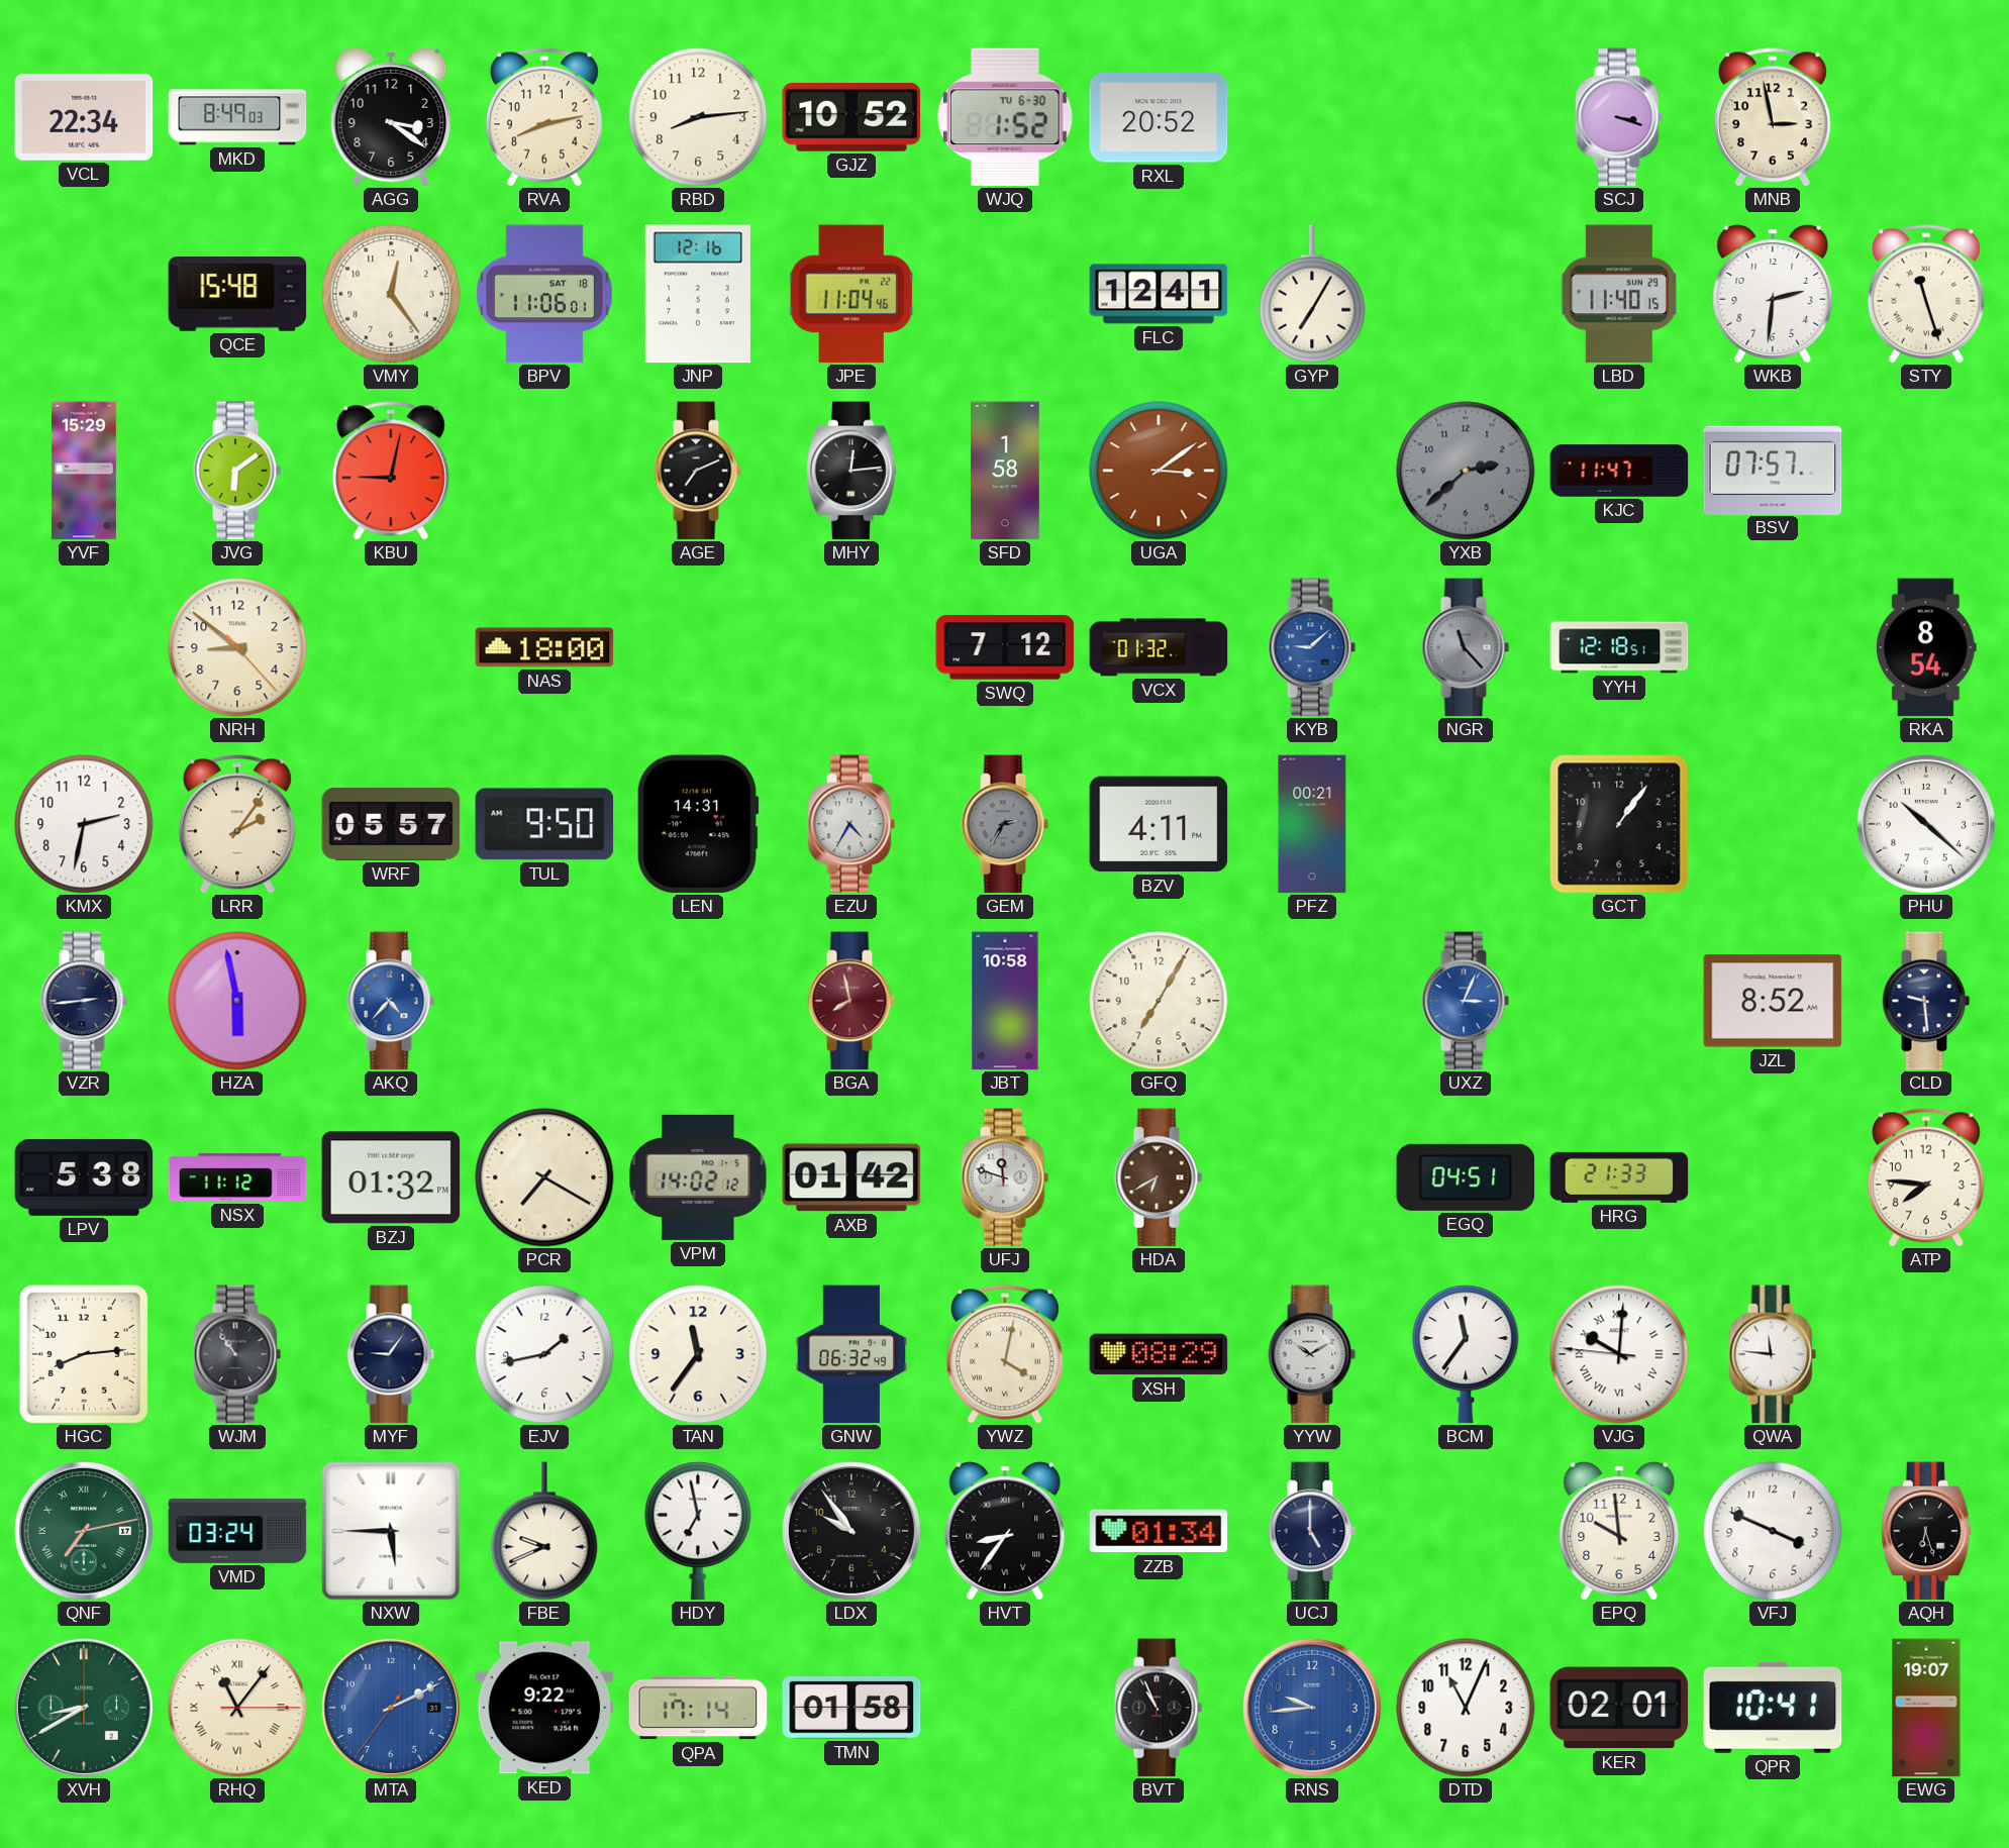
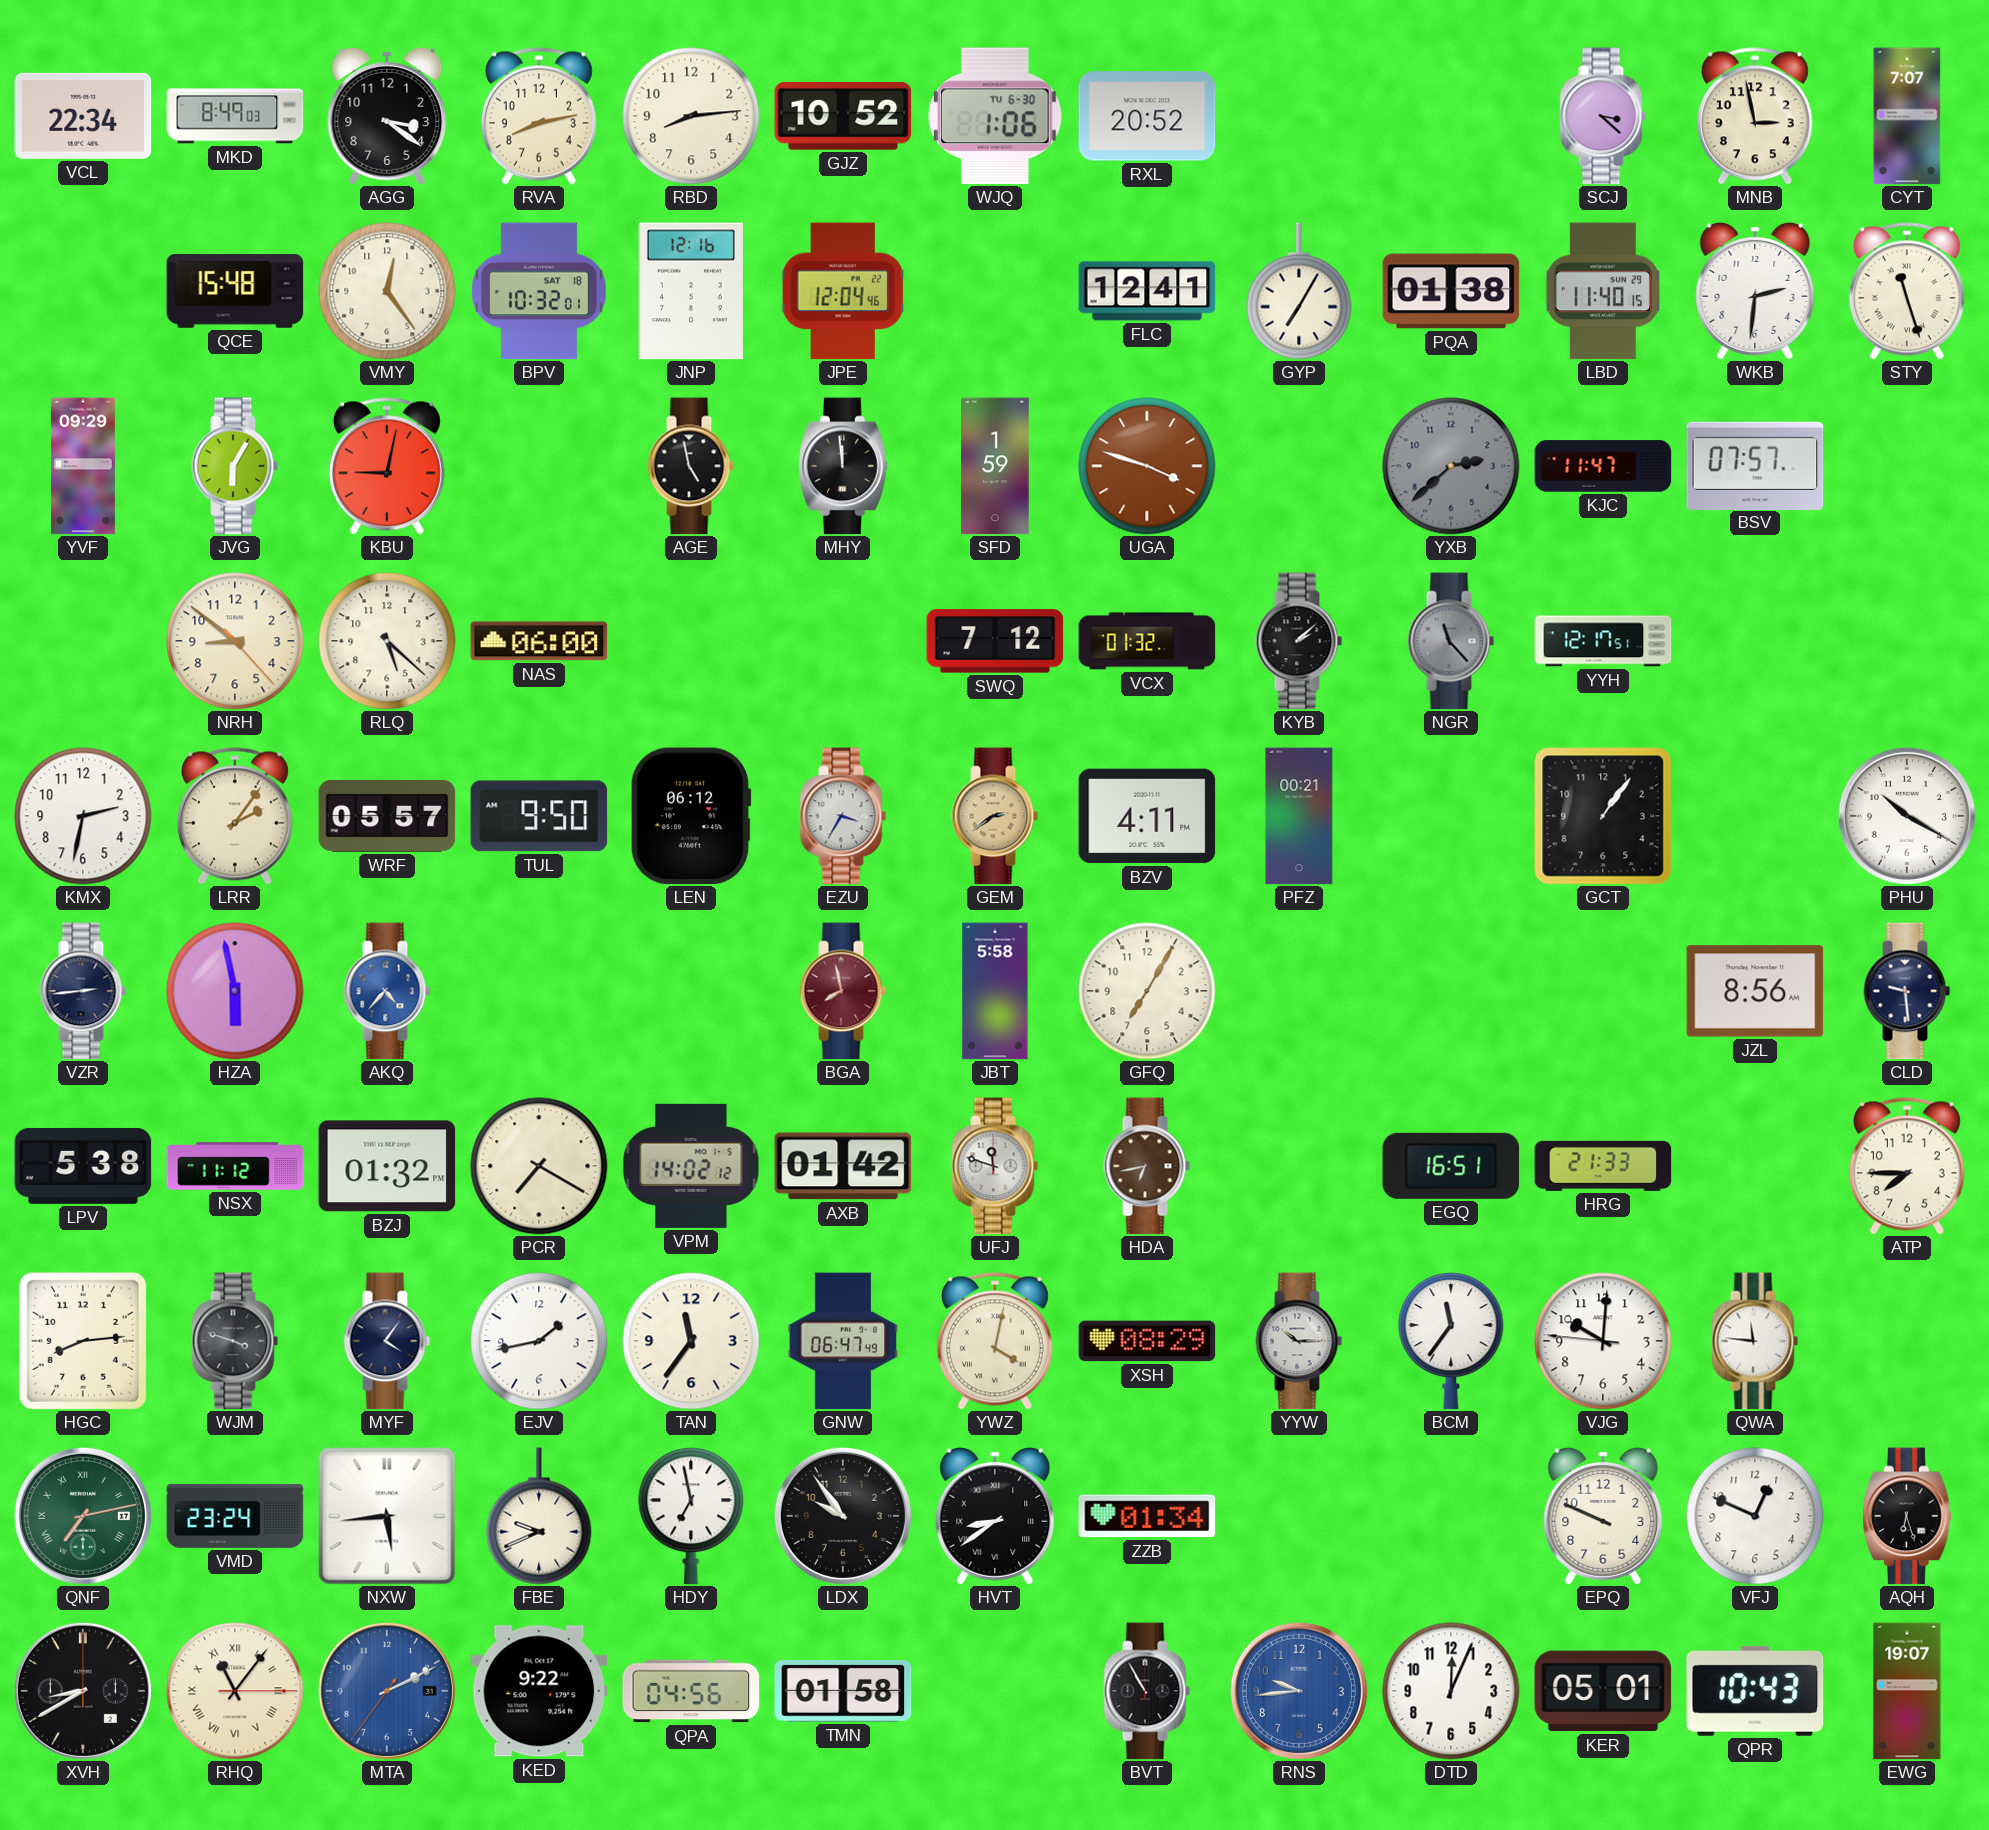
WJQ: 1:52 -> 1:06 (995, 116)
SCJ: 3:18 -> 3:22 (1603, 116)
CYT: none -> 7:07 (1907, 116)
BPV: 11:06 -> 10:32 (539, 291)
JPE: 11:04 -> 12:04 (843, 291)
PQA: none -> 01:38 (1451, 291)
YVF: 15:29 -> 09:29 (83, 466)
JVG: 6:09 -> 6:05 (235, 466)
AGE: 7:11 -> 4:58 (691, 466)
MHY: 12:14 -> 11:59 (844, 466)
SFD: 1:58 -> 1:59 (995, 466)
UGA: 3:09 -> 3:48 (1147, 466)
RLQ: none -> 5:22 (387, 641)
NAS: 18:00 -> 06:00 (539, 641)
KYB: 9:08 -> 2:08 (1299, 641)
KYB dial: blue -> black (1299, 641)
YYH: 12:18 -> 12:17 (1603, 641)
RKA: 8:54 -> none (1926, 647)
LEN: 14:31 -> 06:12 (691, 816)
EZU: 4:35 -> 3:35 (843, 816)
GEM: 2:35 -> 2:39 (995, 816)
GEM dial: grey -> champagne (995, 816)
PHU: 10:22 -> 10:20 (1907, 816)
JBT: 10:58 -> 5:58 (995, 991)
UXZ: 3:04 -> none (1466, 1001)
JZL: 8:52 -> 8:56 (1755, 991)
HDA: 6:40 -> 6:43 (1147, 1166)
EGQ: 04:51 -> 16:51 (1451, 1166)
ATP: 7:46 -> 7:45 (1907, 1166)
WJM: 10:54 -> 3:48 (235, 1341)
MYF: 9:06 -> 4:06 (387, 1341)
GNW: 06:32 -> 06:47 (842, 1341)
YYW: 10:10 -> 10:15 (1299, 1341)
VJG numerals: Roman -> Arabic (1603, 1341)
VMD: 03:24 -> 23:24 (235, 1516)
NXW: 5:45 -> 5:44 (387, 1516)
HVT: 8:36 -> 8:39 (995, 1517)
UCJ: 5:00 -> none (1312, 1531)
EPQ: 9:59 -> 9:49 (1603, 1517)
VFJ: 3:49 -> 12:49 (1755, 1516)
XVH dial: green -> black (83, 1691)
QPA: 17:14 -> 04:56 (691, 1691)
BVT: 10:56 -> 10:55 (1147, 1691)
DTD: 11:04 -> 12:04 (1451, 1691)
KER: 02:01 -> 05:01 (1603, 1691)
QPR: 10:41 -> 10:43 (1755, 1691)
